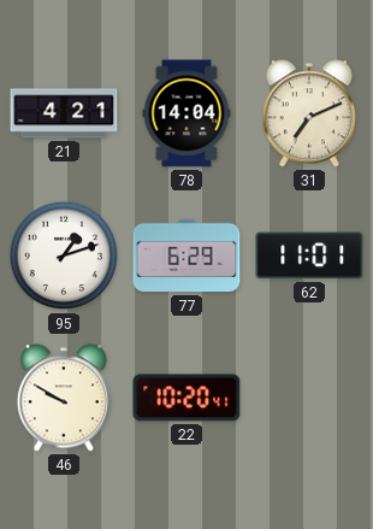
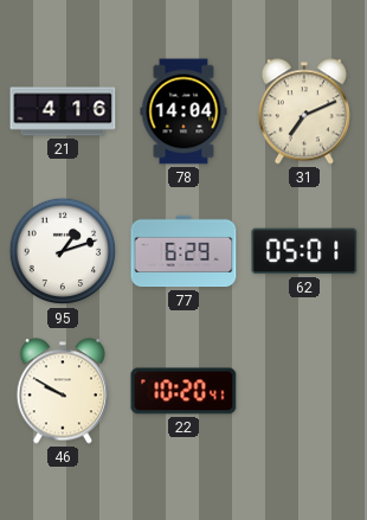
21: 4:21 -> 4:16 (63, 111)
62: 11:01 -> 05:01 (304, 251)
